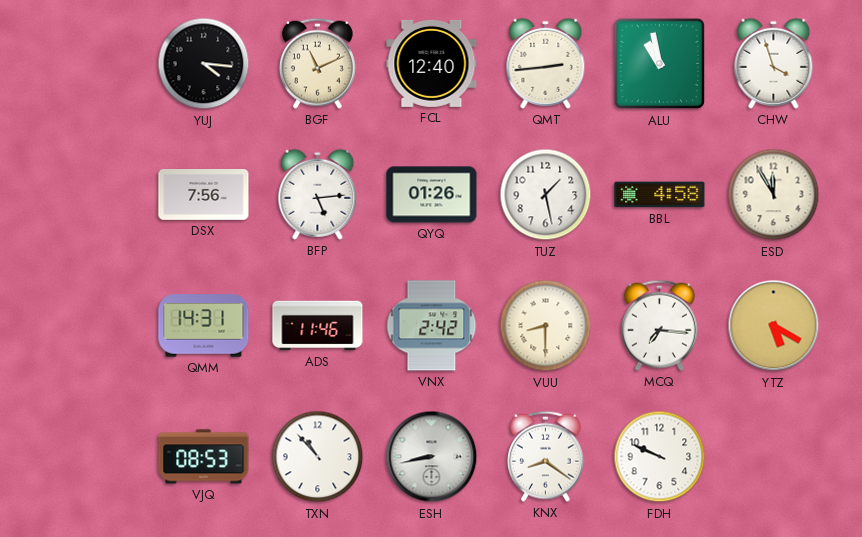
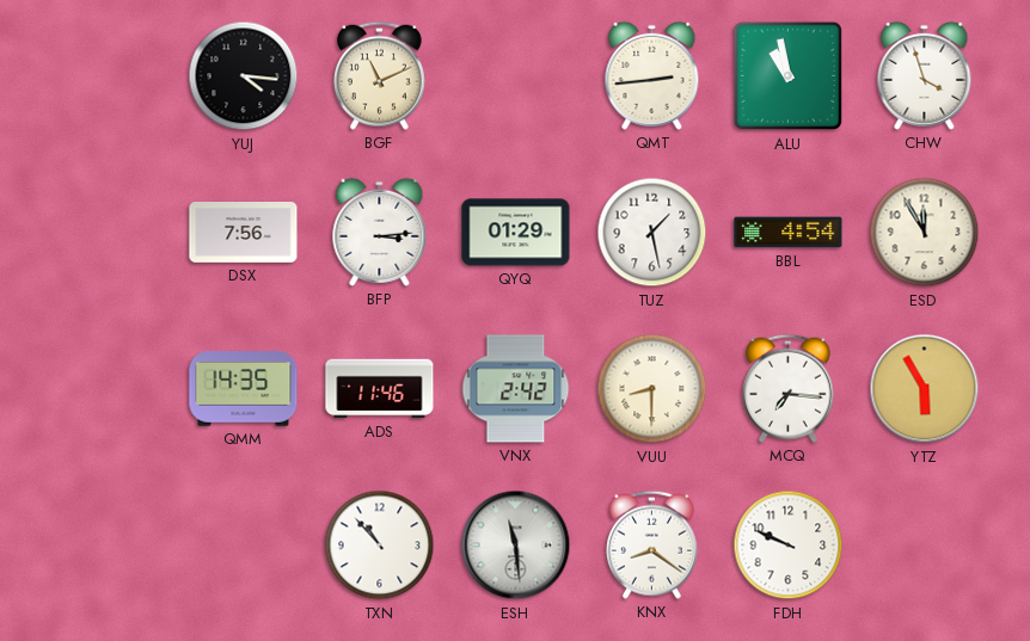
FCL: 12:40 -> none (432, 63)
BFP: 5:14 -> 3:14 (380, 232)
QYQ: 01:26 -> 01:29 (516, 233)
BBL: 4:58 -> 4:54 (789, 233)
QMM: 14:31 -> 14:35 (244, 389)
YTZ: 5:20 -> 5:55 (925, 389)
VJQ: 08:53 -> none (204, 457)
ESH: 8:43 -> 11:29 (516, 546)
